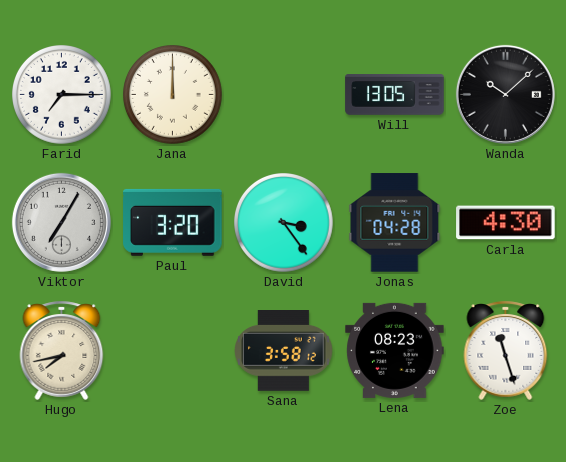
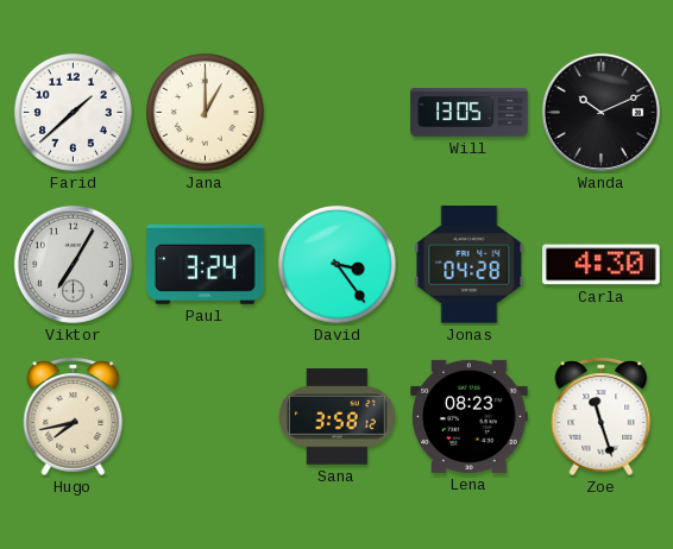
Farid: 7:15 -> 1:38 (74, 113)
Jana: 12:00 -> 1:00 (206, 113)
Wanda: 10:08 -> 10:11 (600, 112)
Paul: 3:20 -> 3:24 (206, 264)
